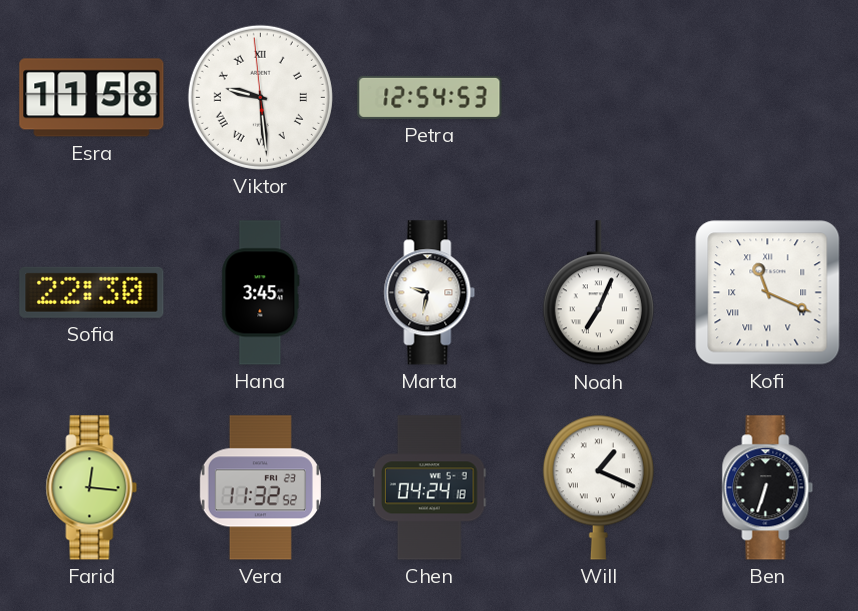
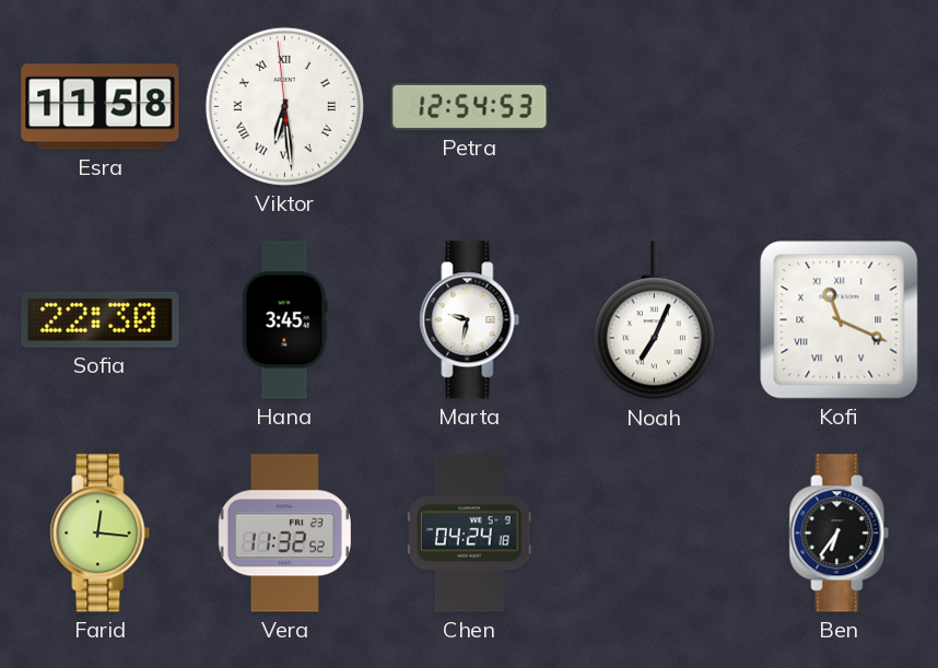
Viktor: 9:28 -> 6:28 (284, 106)
Will: 1:19 -> none (598, 487)
Ben: 6:33 -> 6:36 (840, 534)
